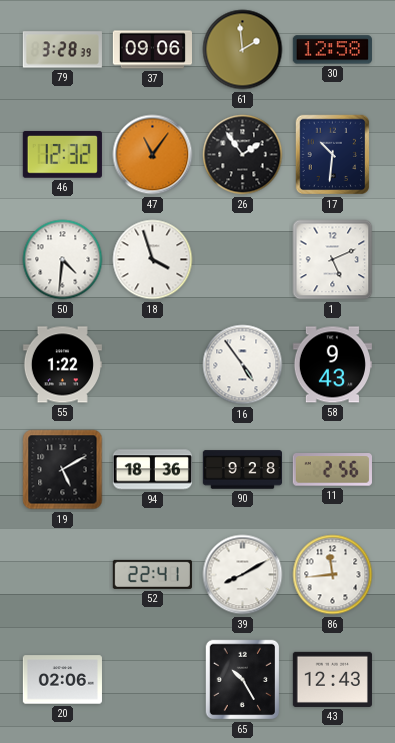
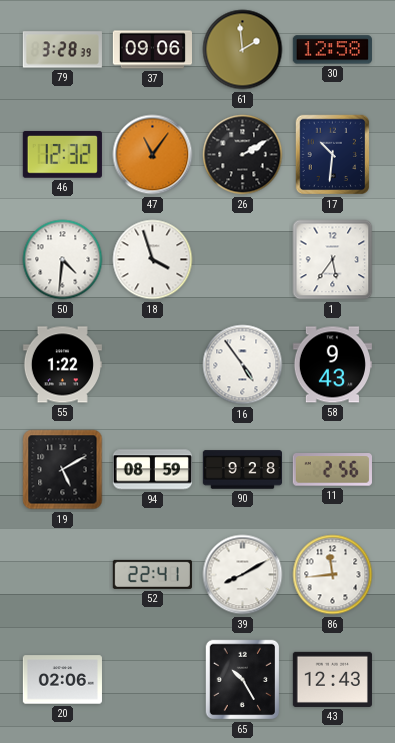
26: 1:54 -> 2:10 (243, 155)
1: 5:11 -> 5:36 (333, 260)
94: 18:36 -> 08:59 (152, 470)
